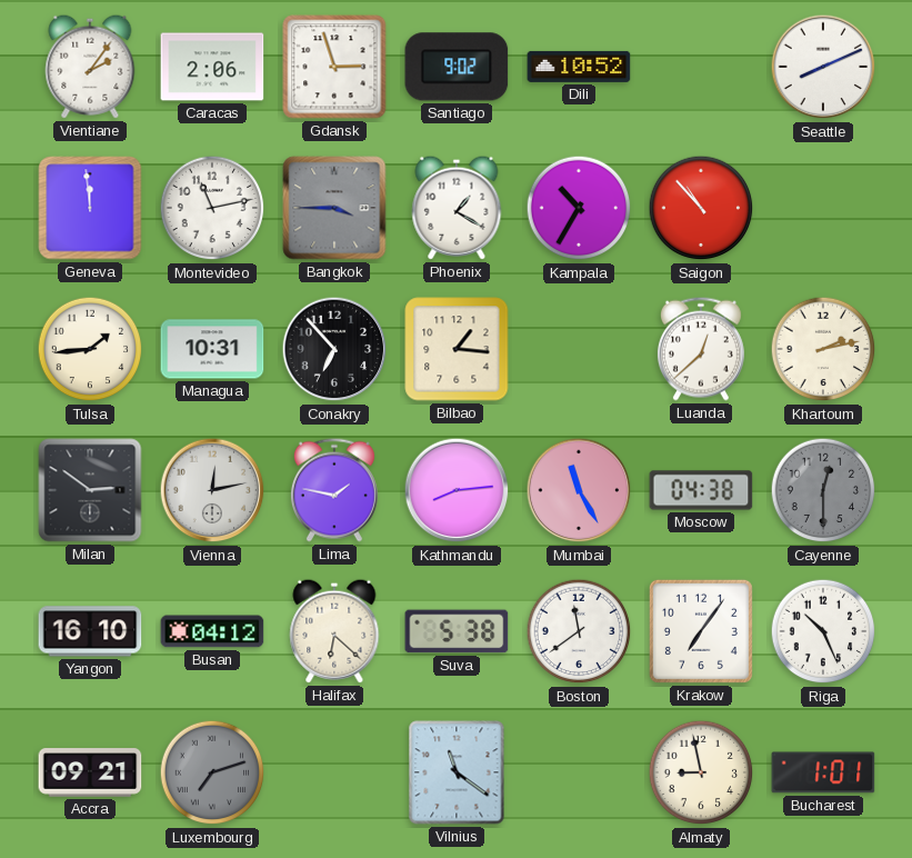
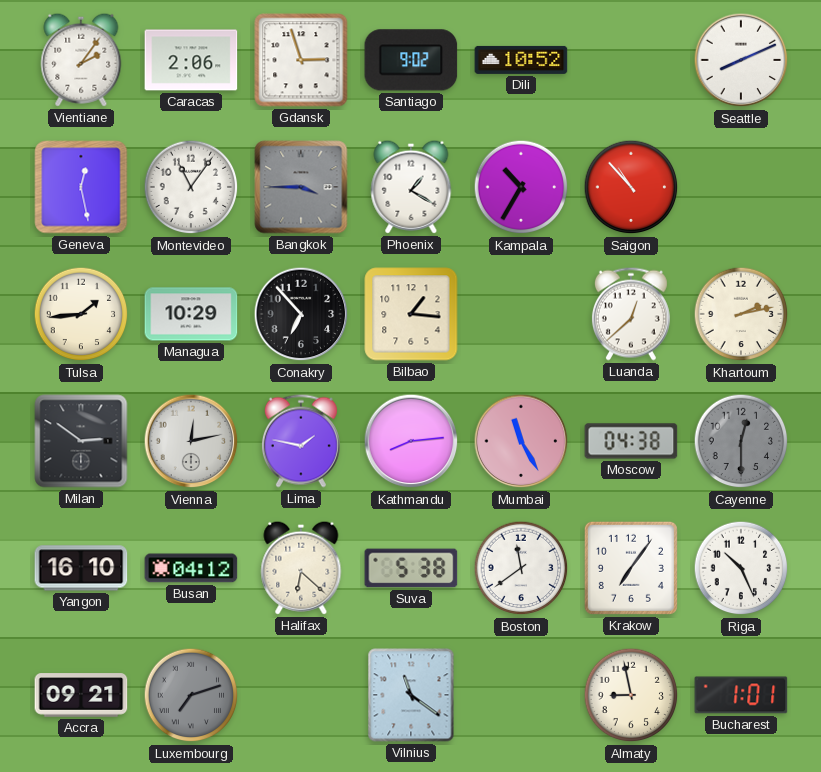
Geneva: 11:59 -> 12:28 (81, 187)
Montevideo: 11:13 -> 11:06 (191, 187)
Managua: 10:31 -> 10:29 (191, 314)
